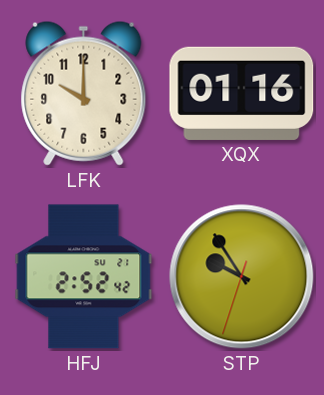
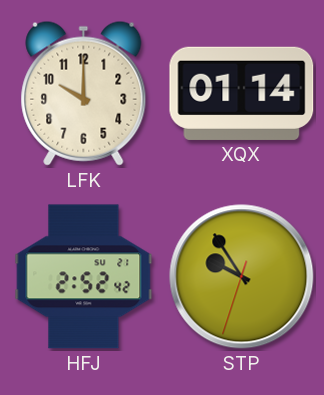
XQX: 01:16 -> 01:14 (242, 93)
